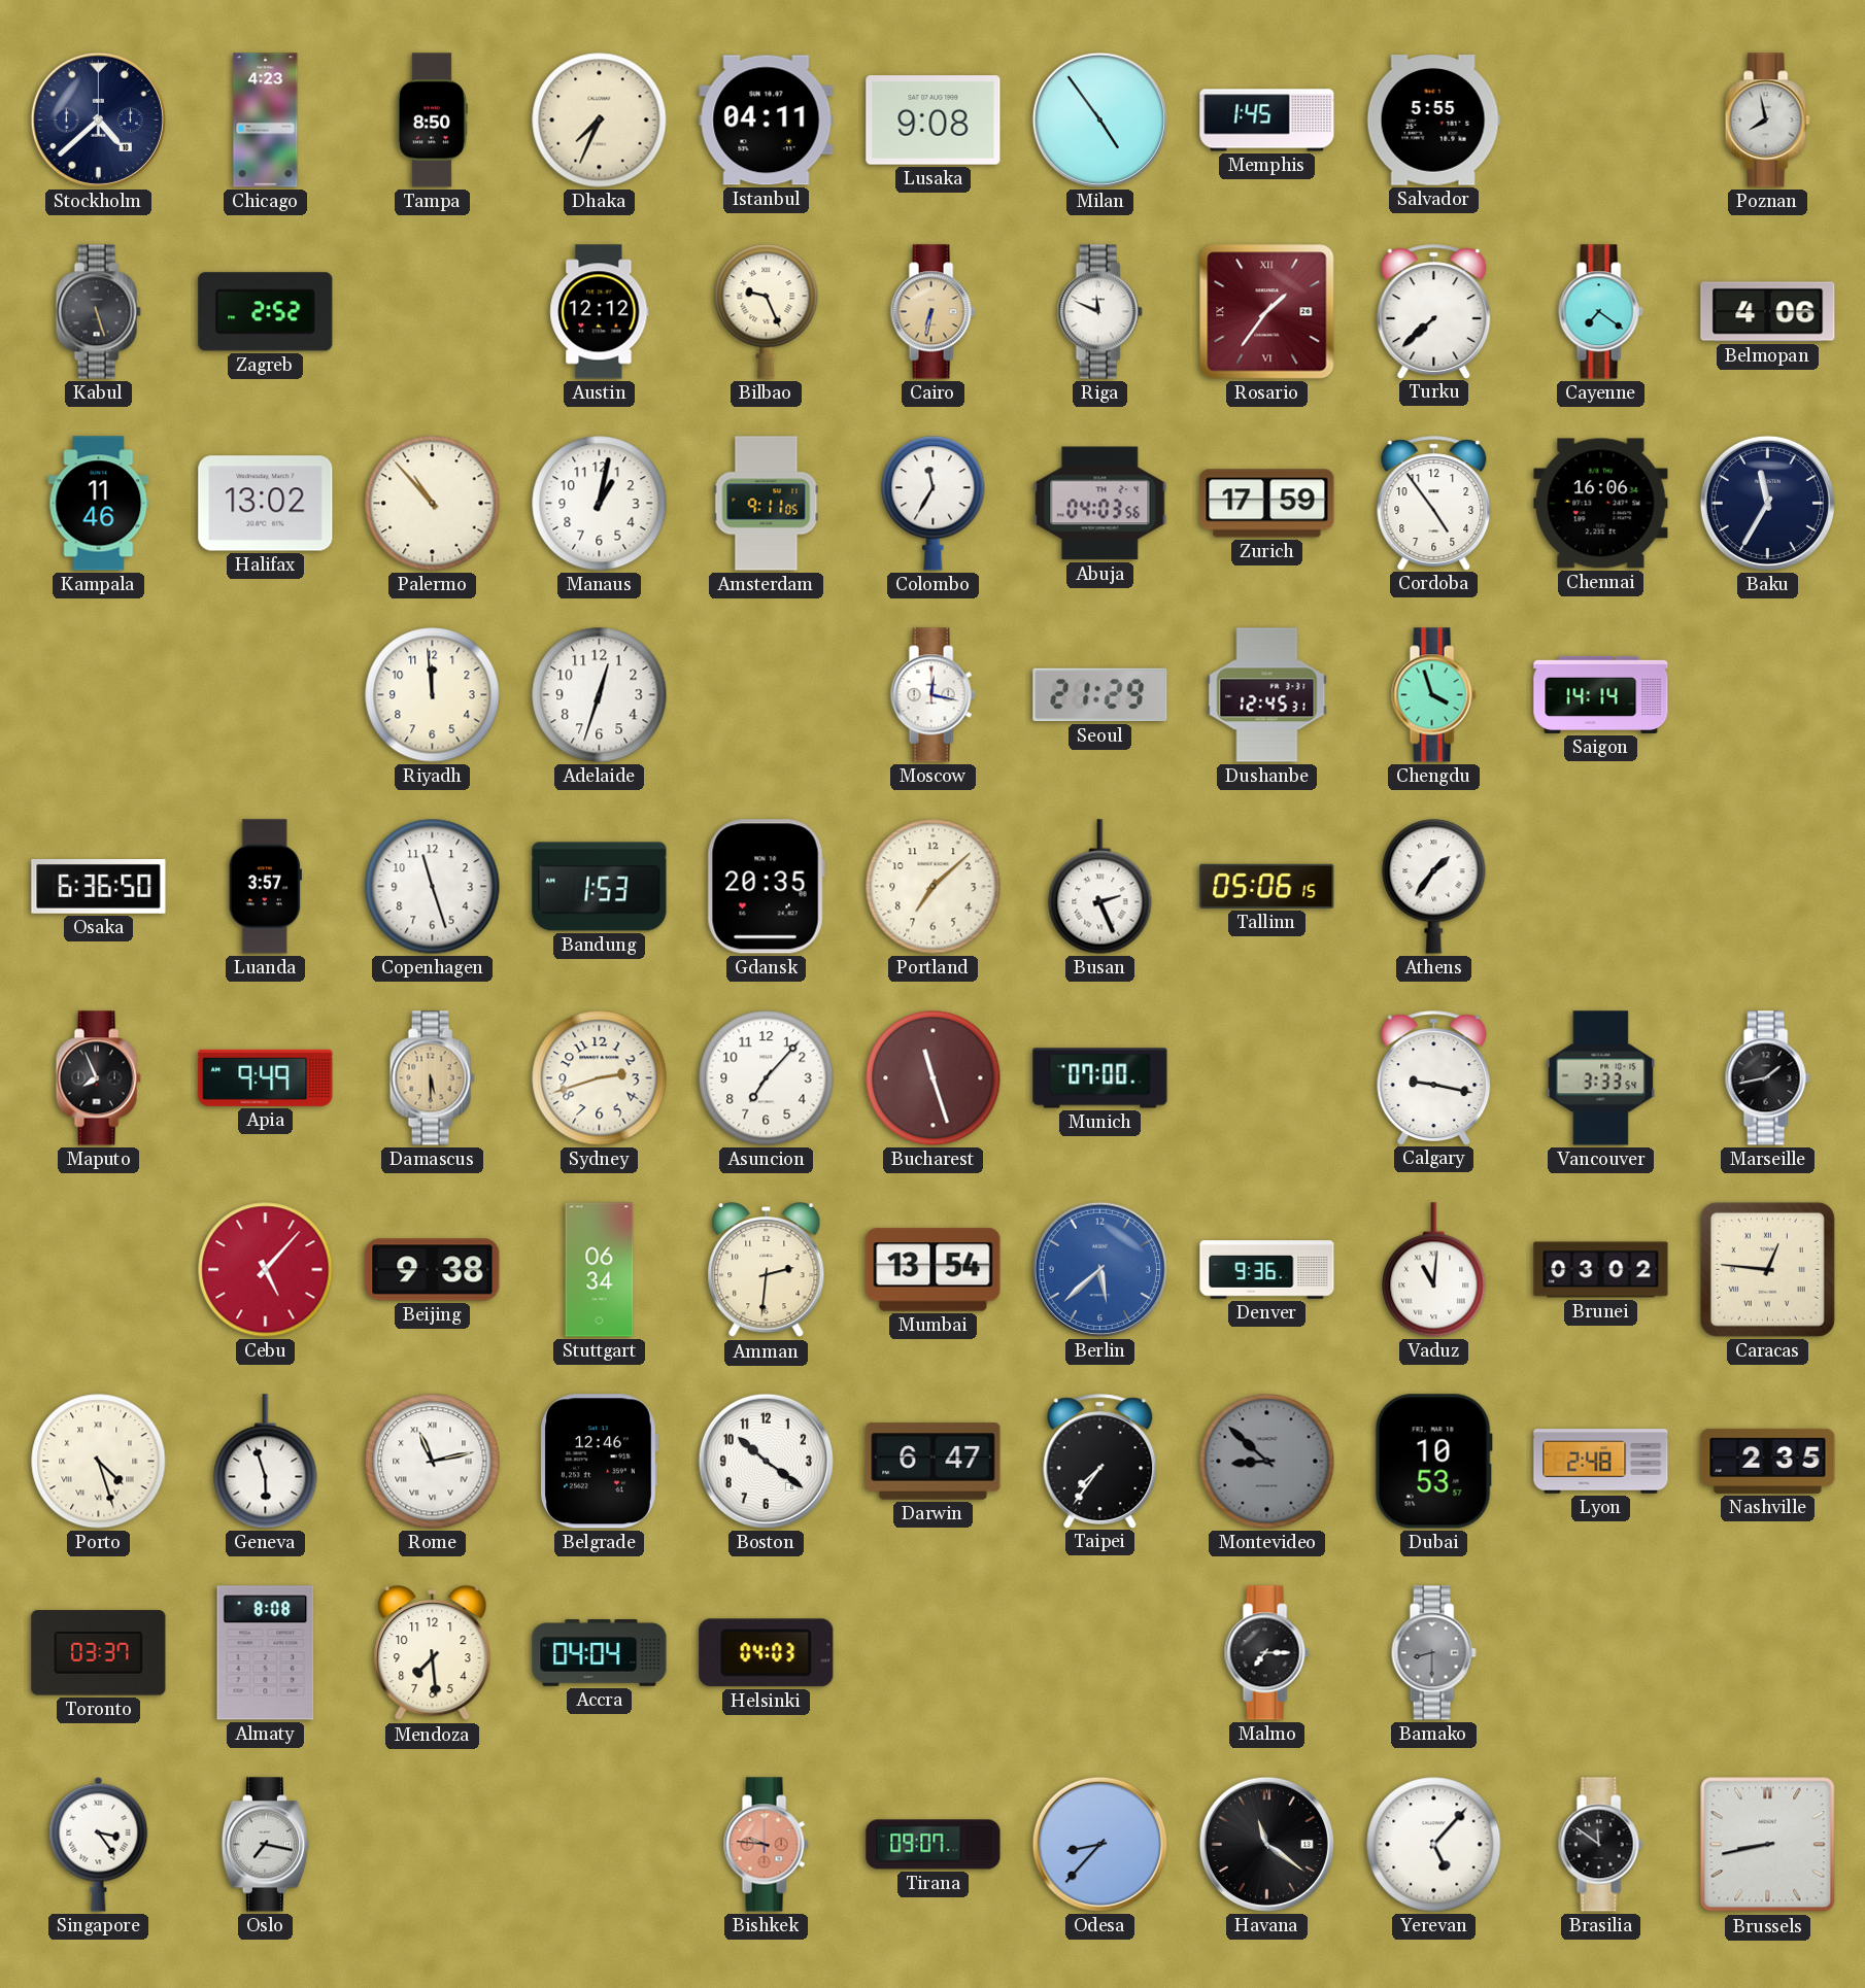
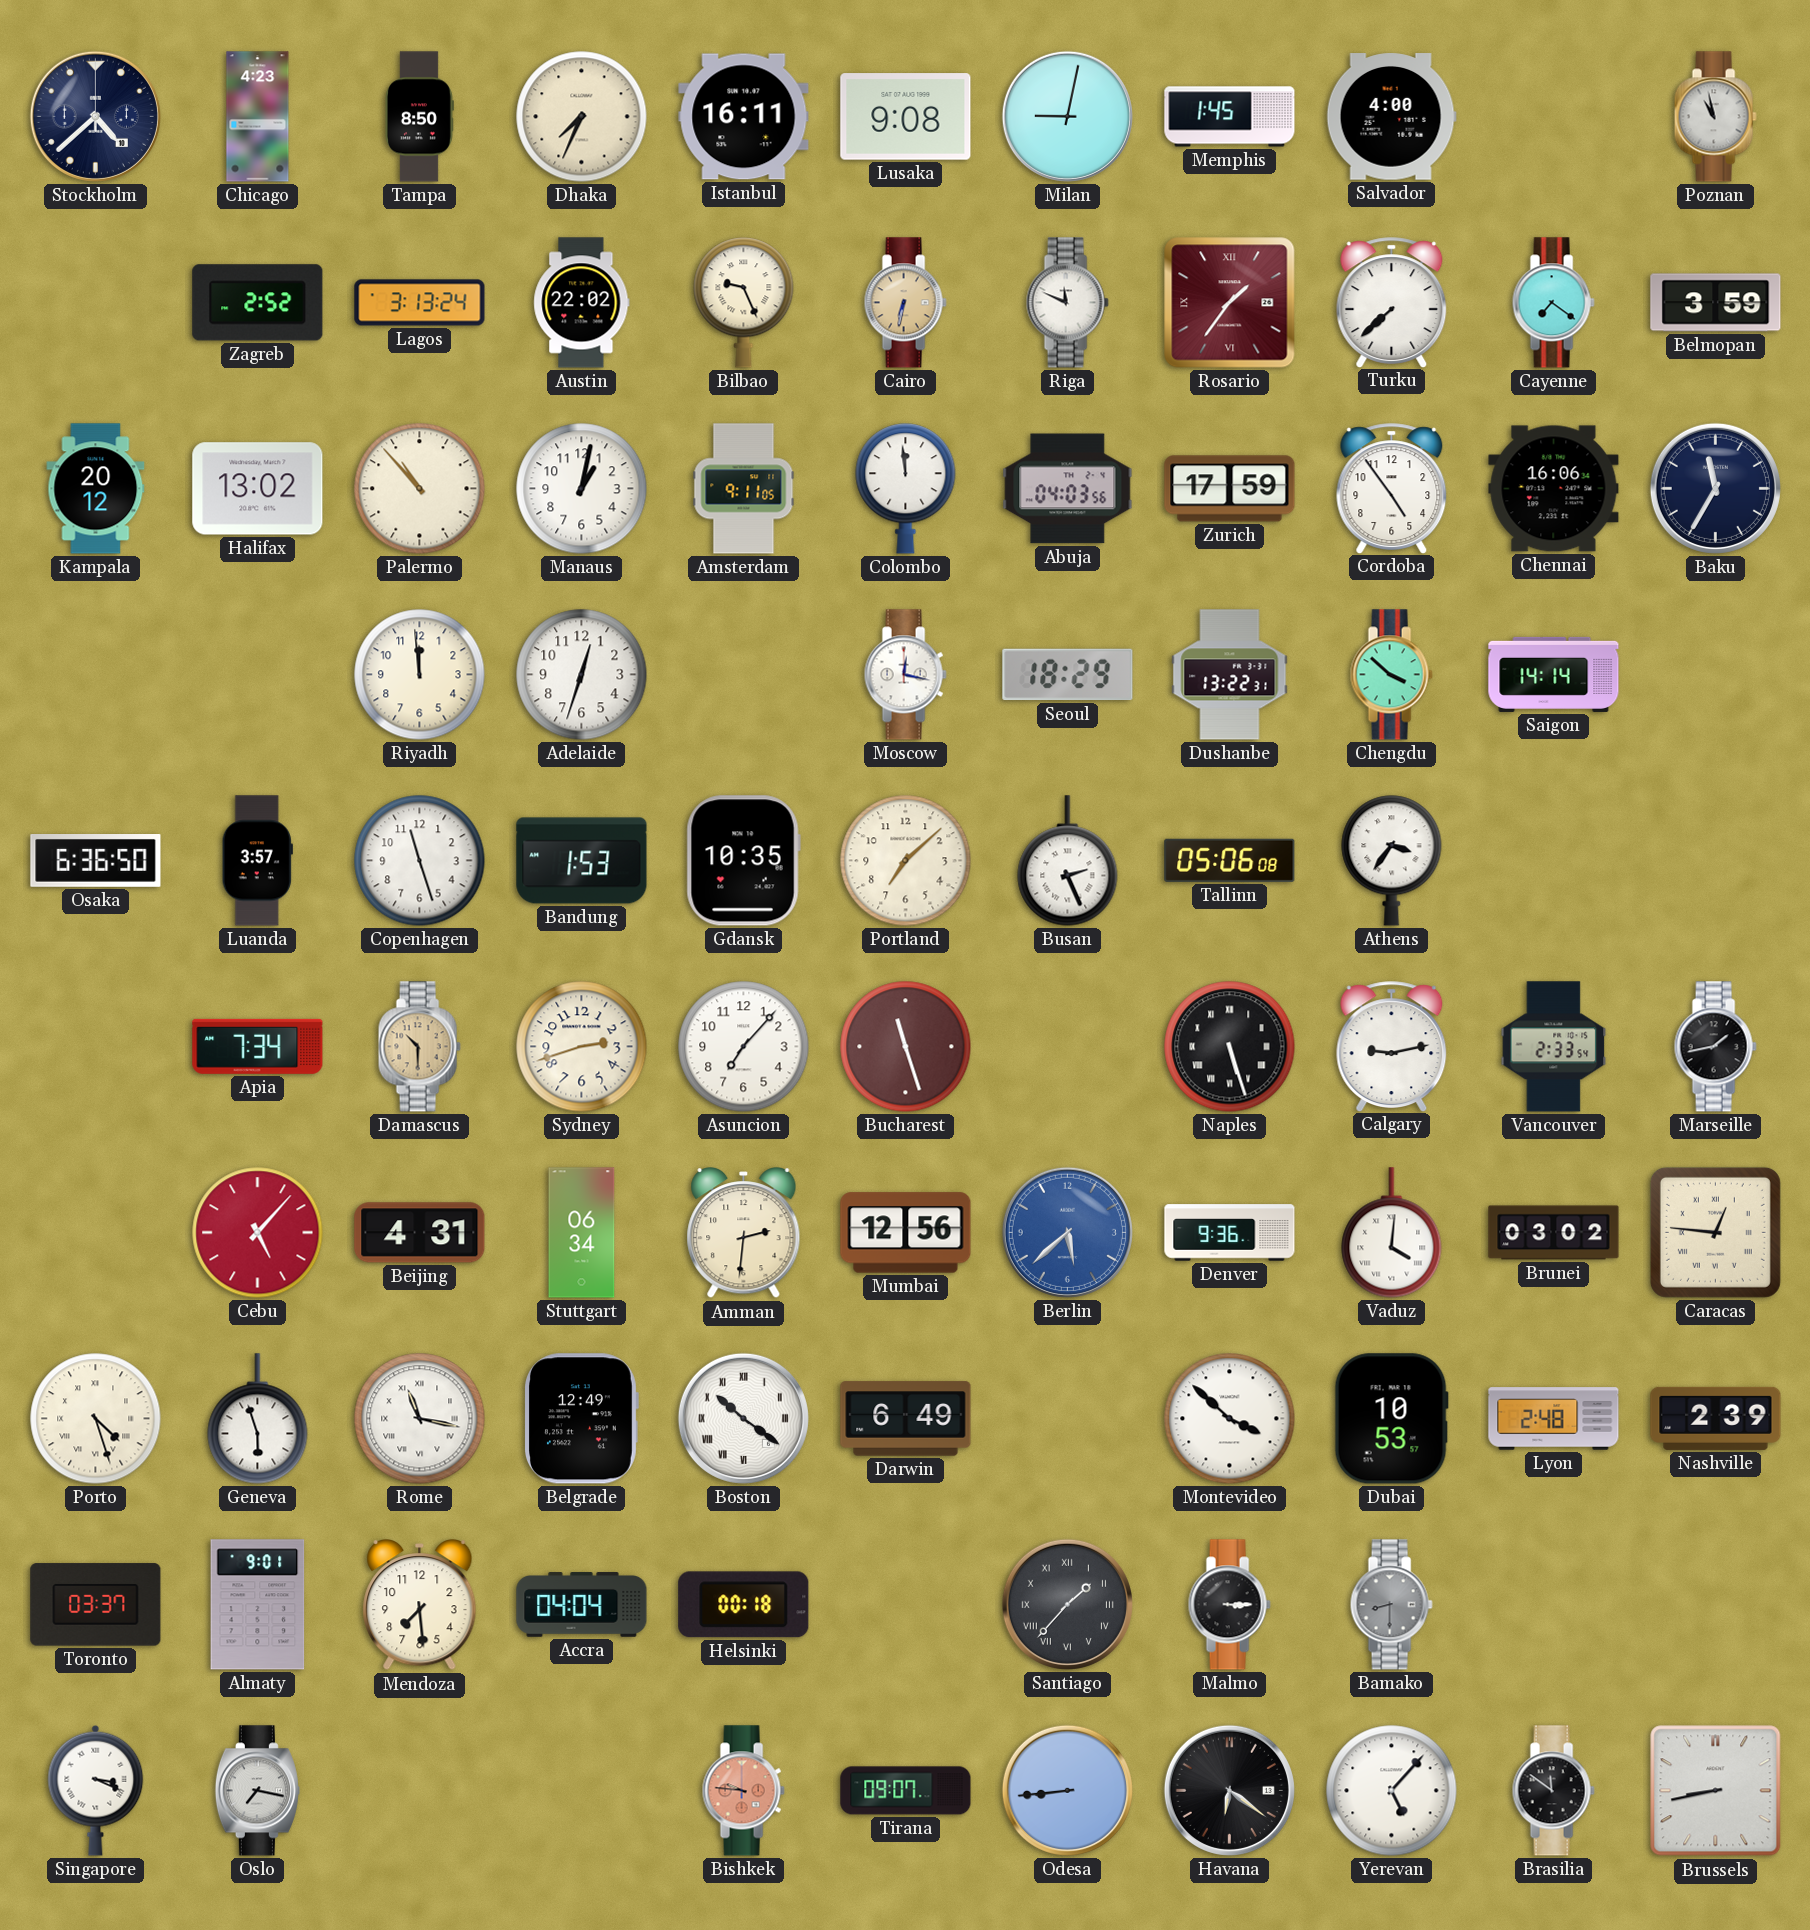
Istanbul: 04:11 -> 16:11 (744, 117)
Milan: 4:54 -> 9:02 (1067, 116)
Salvador: 5:55 -> 4:00 (1391, 117)
Poznan: 7:58 -> 10:58 (1715, 117)
Kabul: 5:27 -> none (98, 312)
Lagos: none -> 3:13 (420, 303)
Austin: 12:12 -> 22:02 (582, 303)
Belmopan: 4:06 -> 3:59 (1716, 303)
Kampala: 11:46 -> 20:12 (96, 489)
Colombo: 11:35 -> 11:59 (906, 489)
Seoul: 21:29 -> 18:29 (1068, 675)
Dushanbe: 12:45 -> 13:22 (1230, 675)
Chengdu: 3:57 -> 3:52 (1391, 675)
Gdansk: 20:35 -> 10:35 (743, 861)
Tallinn: 05:06:15 -> 05:06:08 (1230, 860)
Athens: 1:36 -> 3:36 (1392, 861)
Maputo: 7:56 -> none (98, 1078)
Apia: 9:49 -> 7:34 (258, 1046)
Damascus: 5:30 -> 10:30 (419, 1047)
Munich: 07:00 -> none (1100, 1078)
Naples: none -> 5:27 (1230, 1047)
Calgary: 9:17 -> 9:13 (1392, 1046)
Vancouver: 3:33 -> 2:33 (1554, 1047)
Beijing: 9:38 -> 4:31 (420, 1233)
Mumbai: 13:54 -> 12:56 (906, 1233)
Vaduz: 11:01 -> 4:01 (1392, 1233)
Rome: 11:13 -> 11:17 (420, 1419)
Belgrade: 12:46 -> 12:49 (582, 1419)
Boston numerals: Arabic -> Roman (743, 1418)
Darwin: 6:47 -> 6:49 (906, 1419)
Taipei: 7:36 -> none (1100, 1461)
Montevideo: 8:52 -> 3:52 (1230, 1419)
Montevideo dial: grey -> white (1230, 1419)
Nashville: 2:35 -> 2:39 (1716, 1418)
Almaty: 8:08 -> 9:01 (258, 1605)
Helsinki: 04:03 -> 00:18 (744, 1605)
Santiago: none -> 1:37 (1067, 1604)
Malmo: 7:15 -> 3:15 (1229, 1605)
Singapore: 3:24 -> 3:19 (96, 1790)
Odesa: 8:37 -> 8:44 (1067, 1790)
Havana: 11:21 -> 6:21 (1229, 1790)
